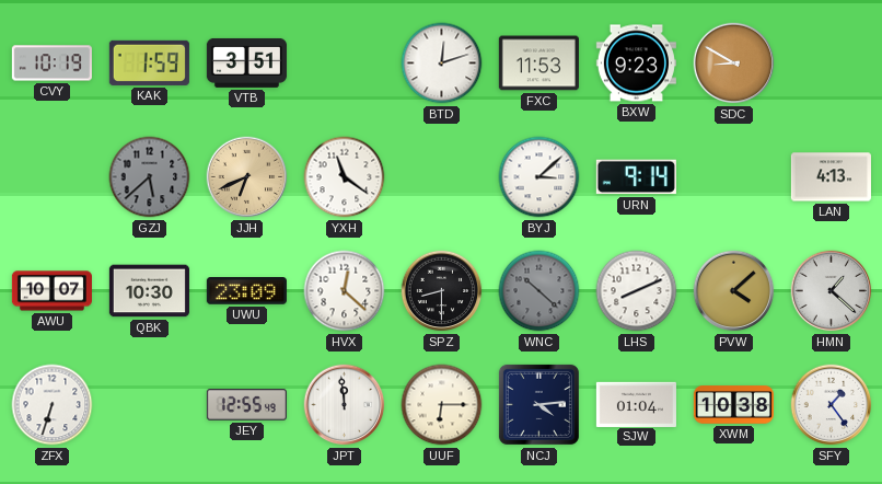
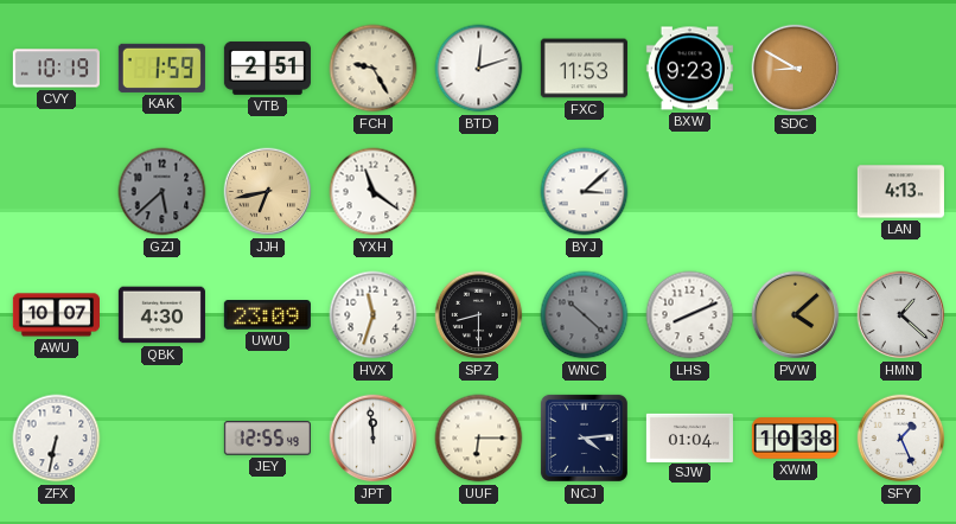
VTB: 3:51 -> 2:51 (267, 68)
FCH: none -> 9:25 (374, 69)
JJH: 6:41 -> 6:43 (268, 192)
URN: 9:14 -> none (636, 177)
QBK: 10:30 -> 4:30 (161, 315)
HVX: 12:22 -> 11:33 (374, 315)
ZFX: 6:33 -> 6:32 (57, 439)
SFY: 1:24 -> 1:26 (901, 439)
